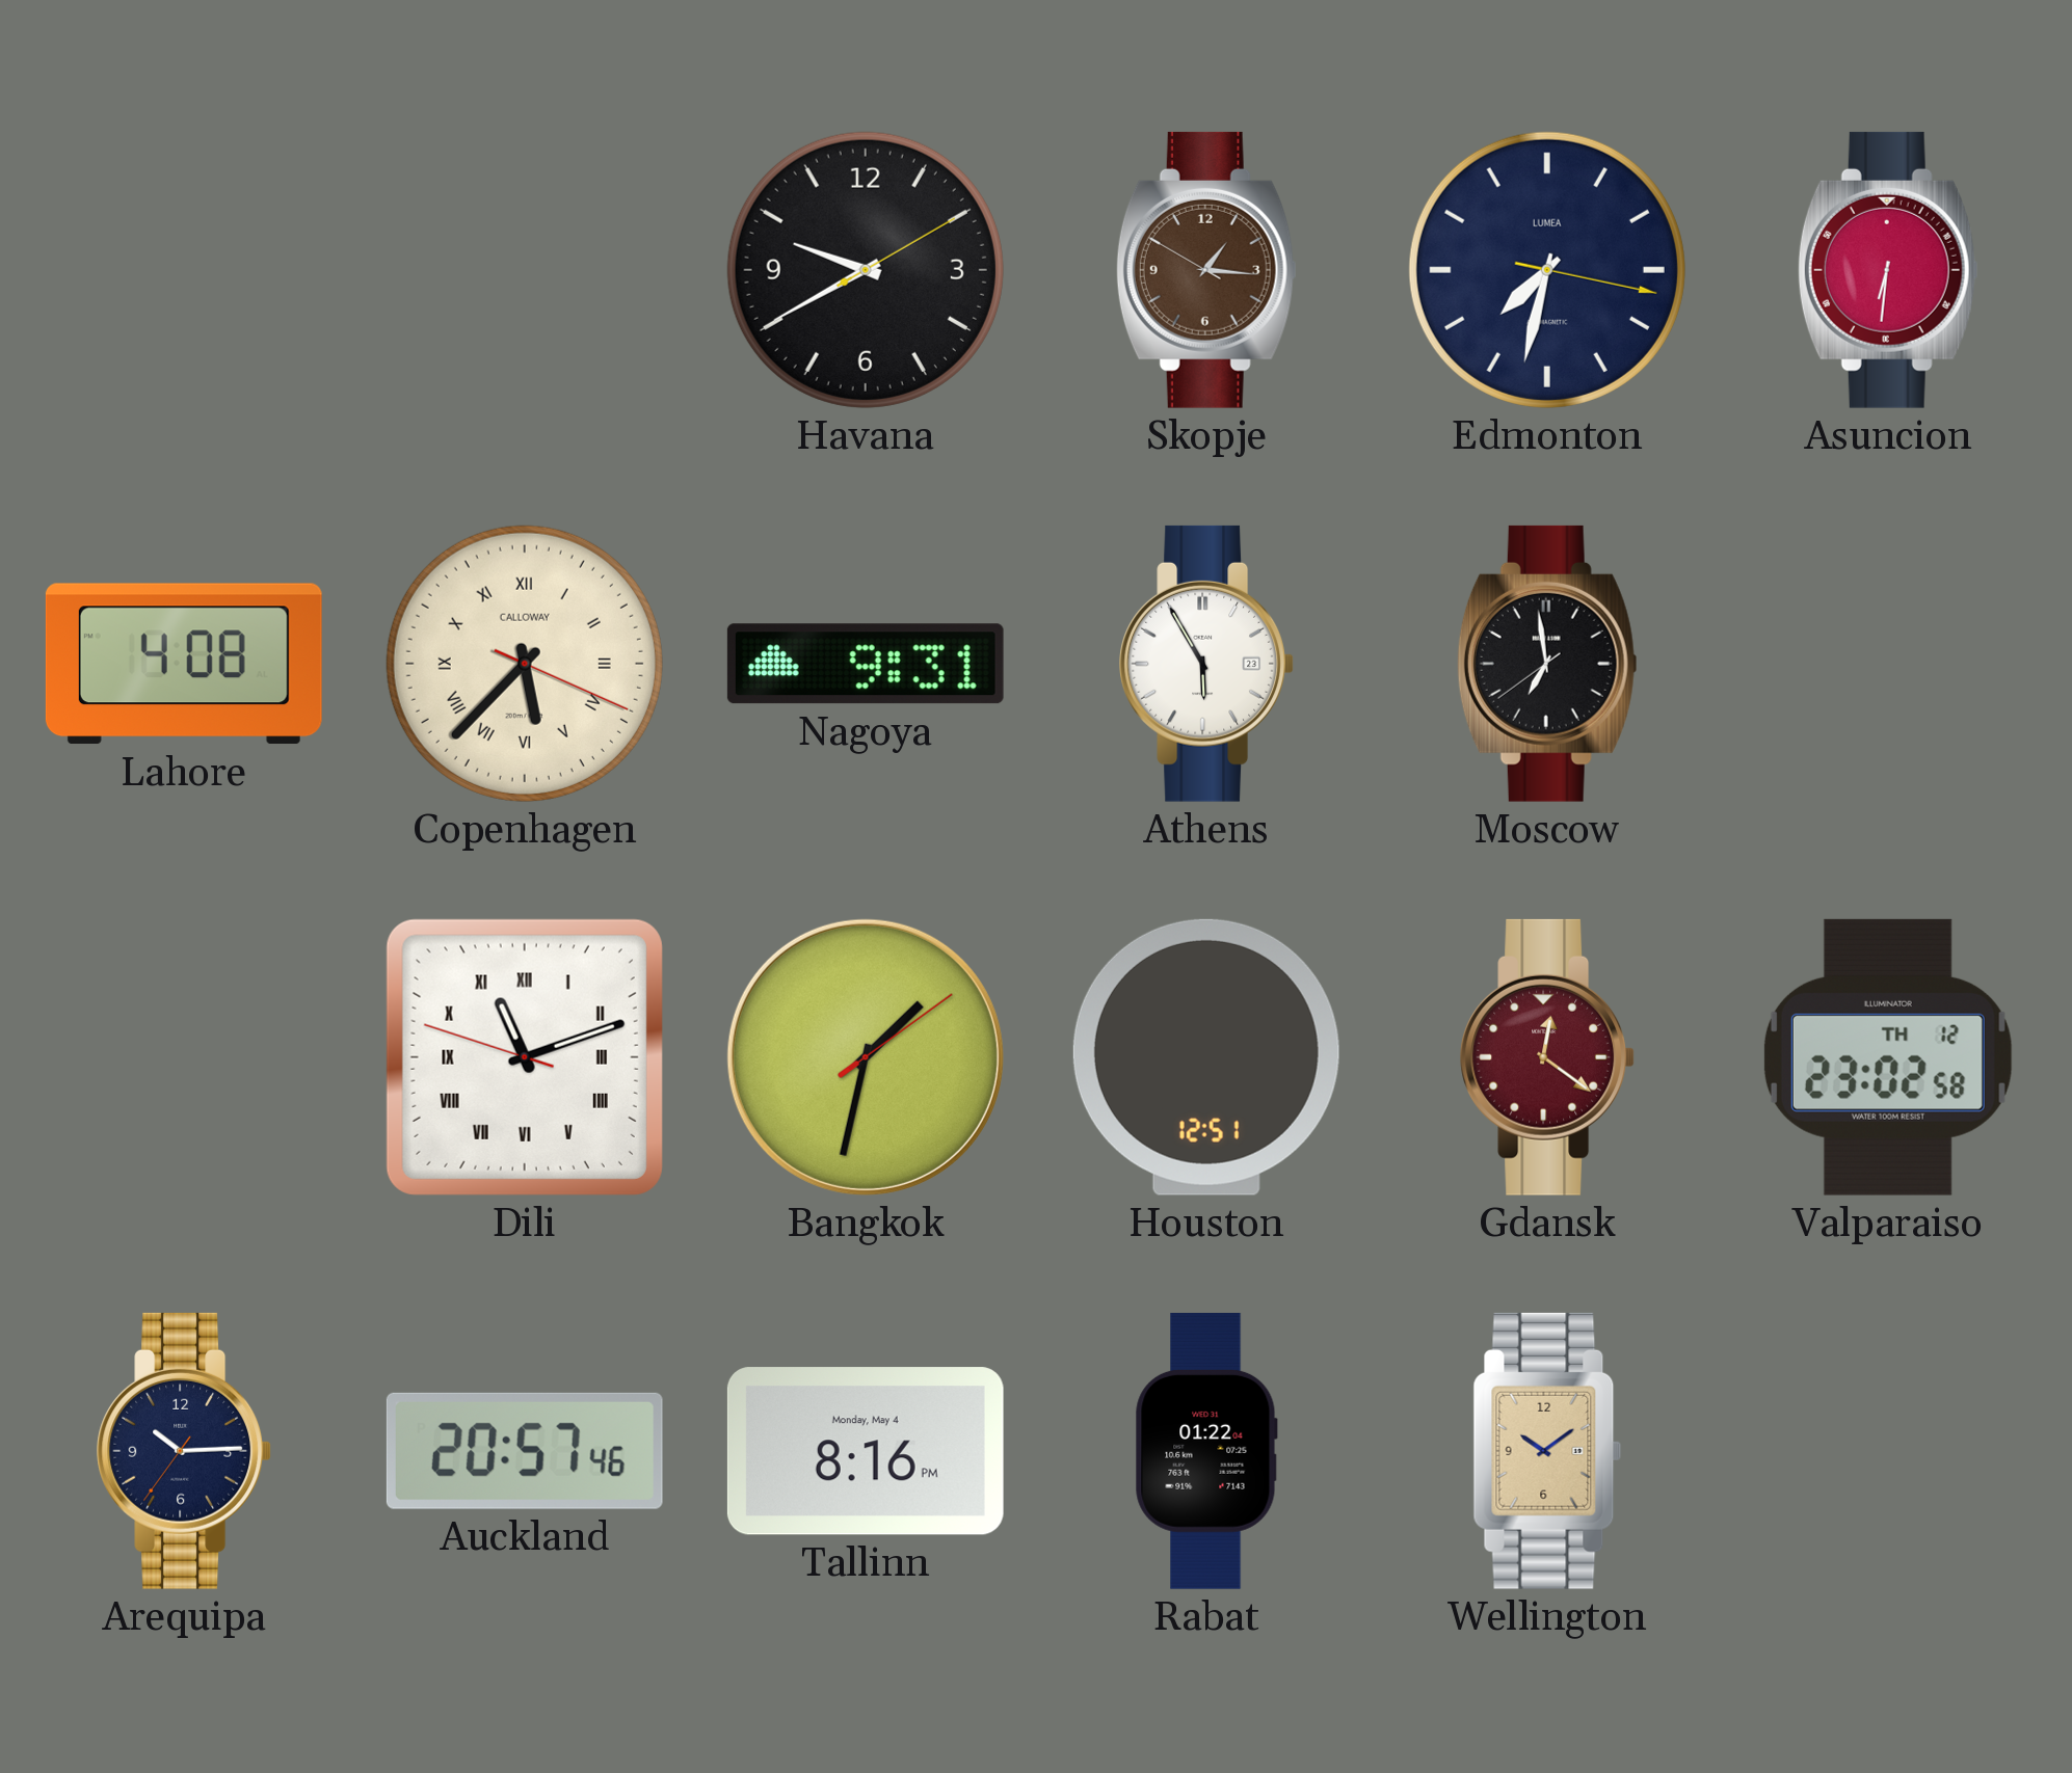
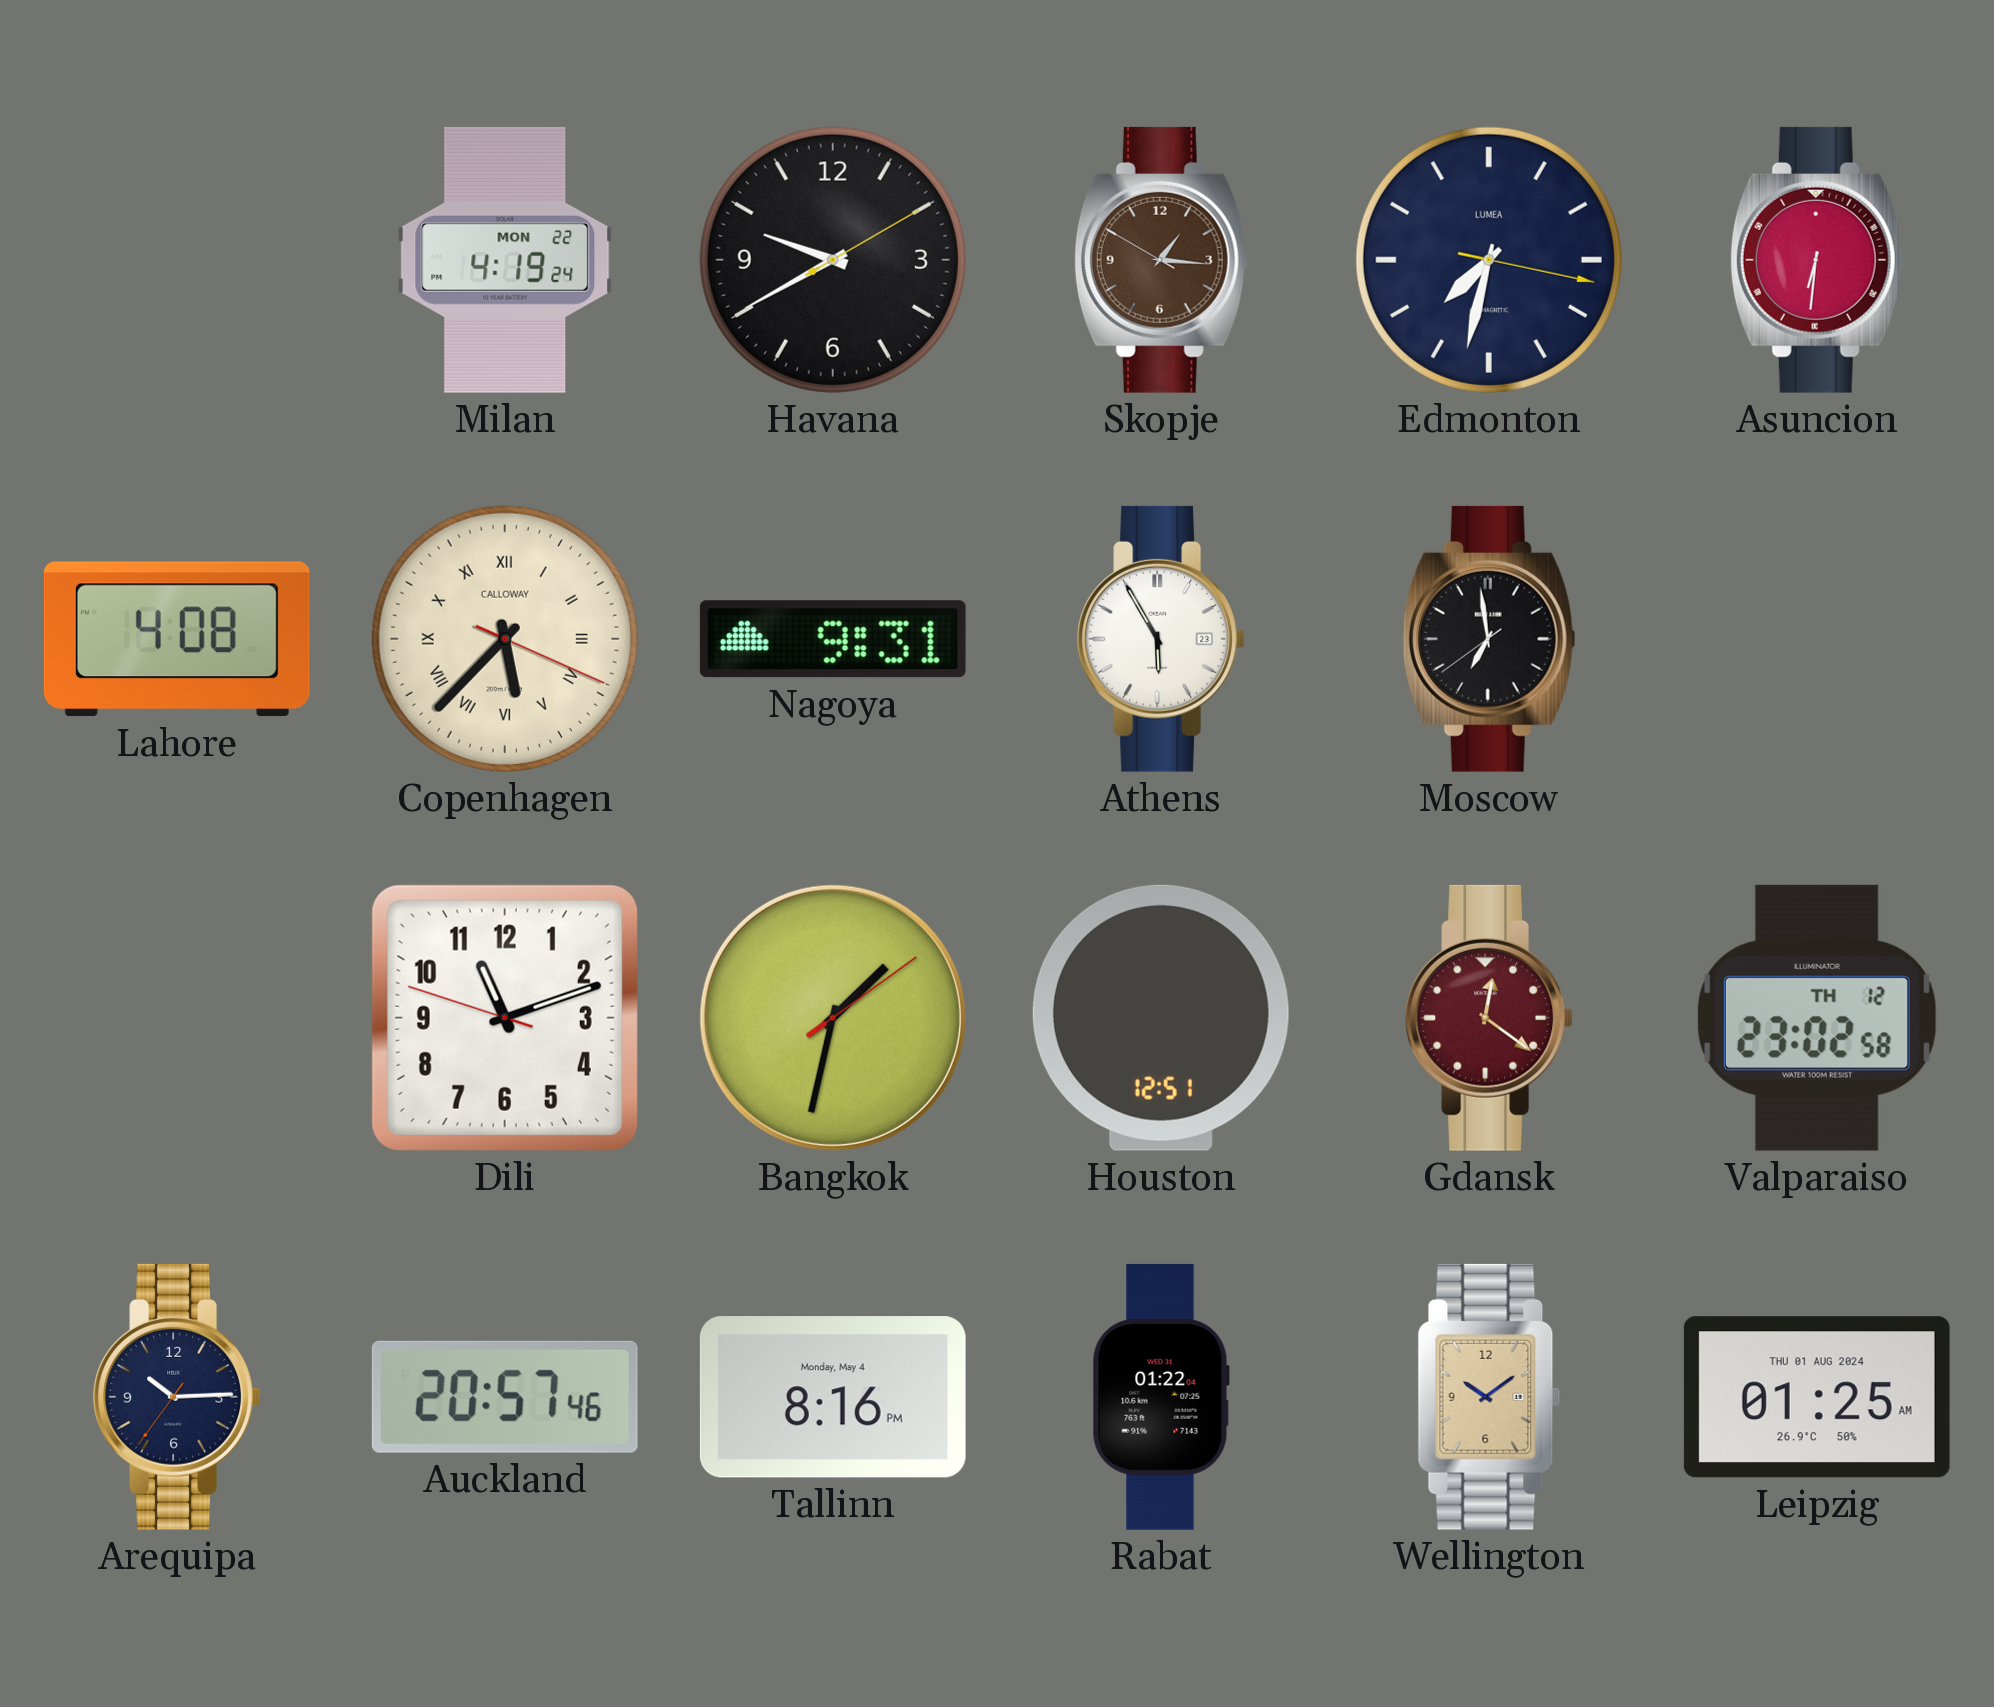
Milan: none -> 4:19 (505, 260)
Dili numerals: Roman -> Arabic (505, 1018)
Leipzig: none -> 01:25 (1817, 1397)
